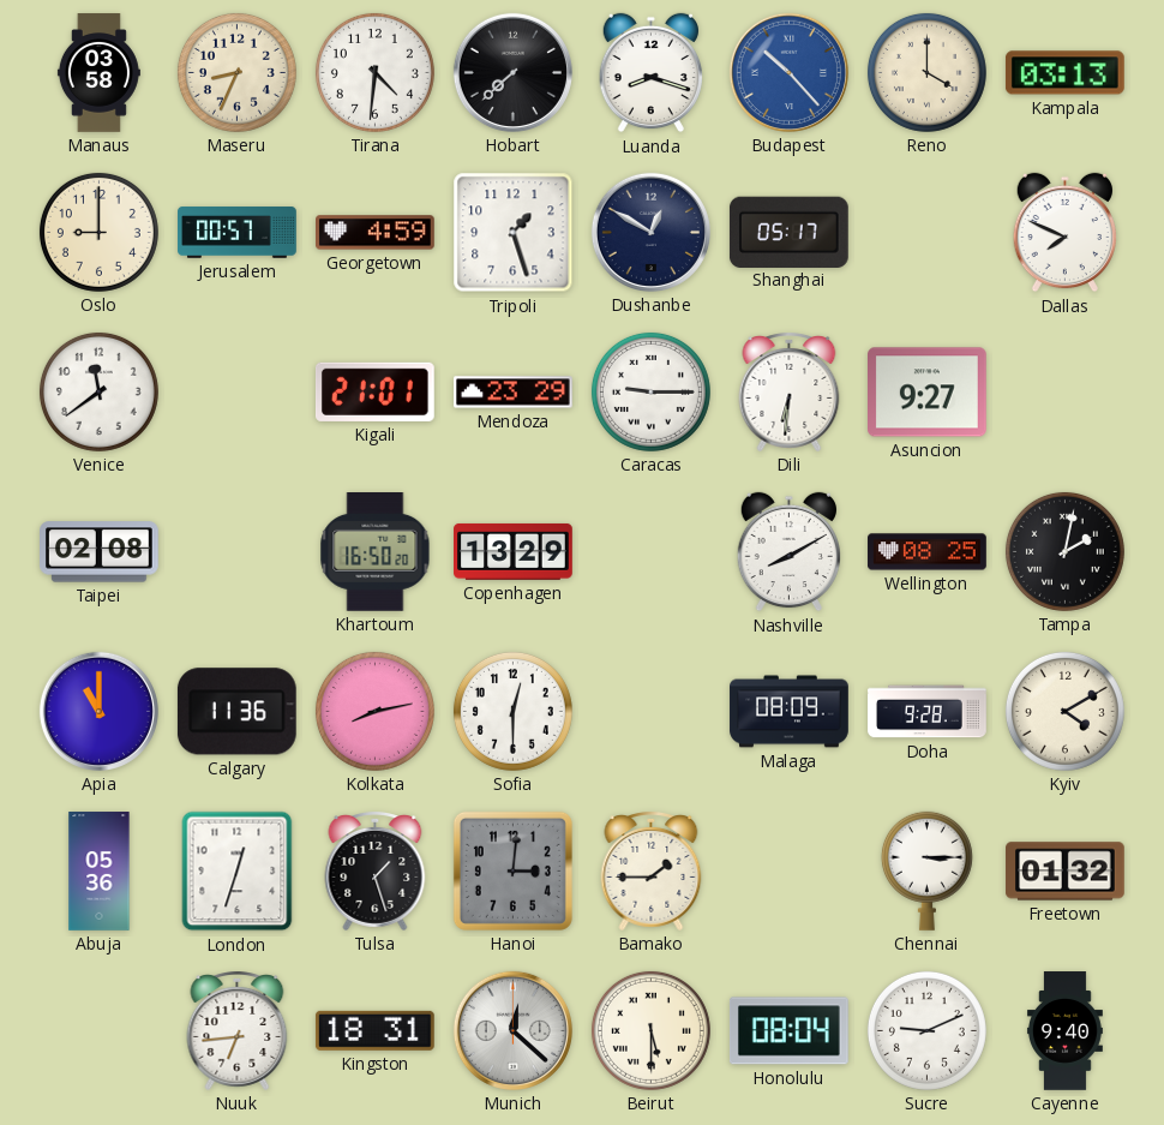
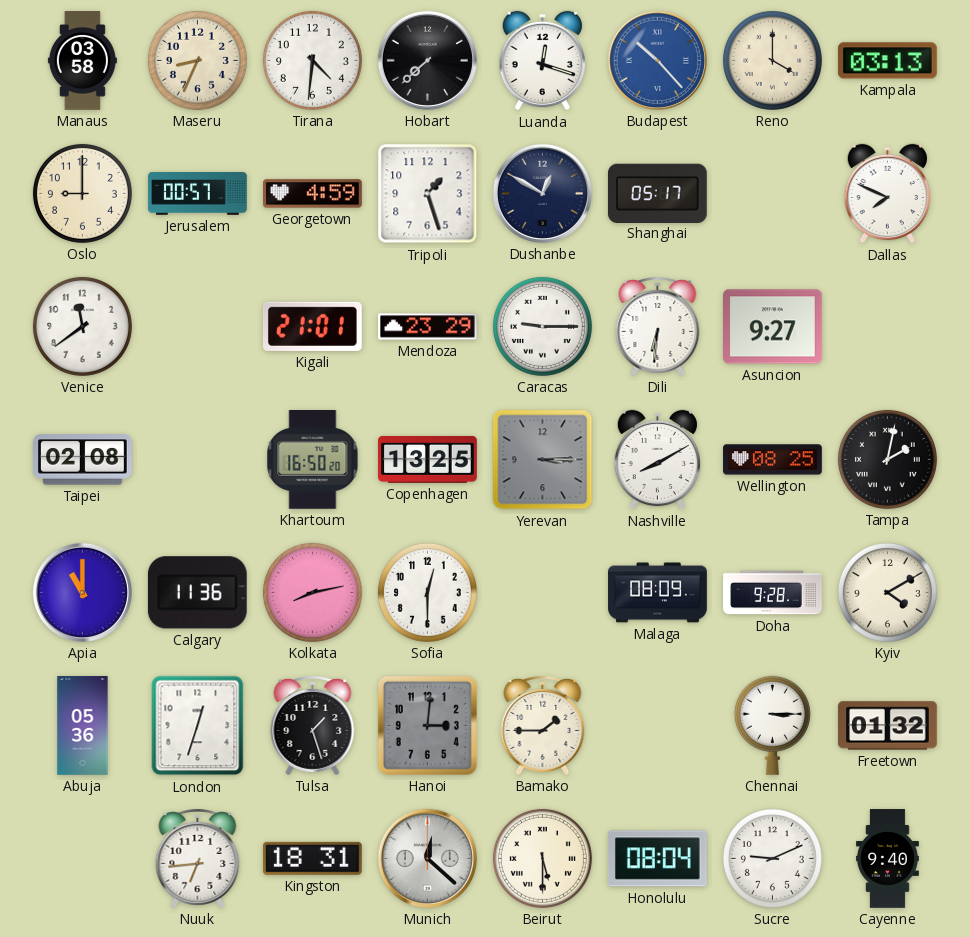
Luanda: 8:18 -> 12:18 (542, 61)
Copenhagen: 13:29 -> 13:25 (428, 459)
Yerevan: none -> 3:15 (543, 460)
